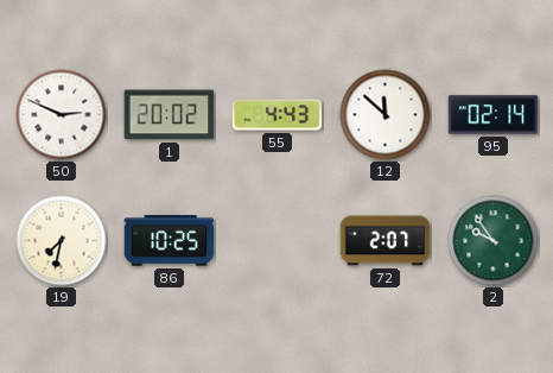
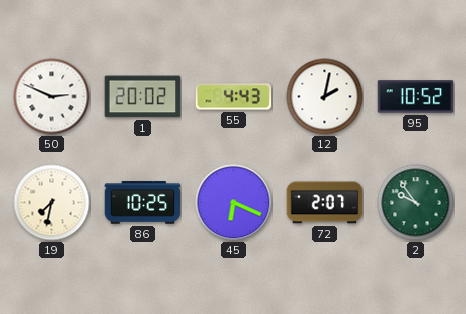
12: 11:52 -> 2:02 (325, 97)
95: 02:14 -> 10:52 (416, 97)
45: none -> 6:19 (234, 203)
